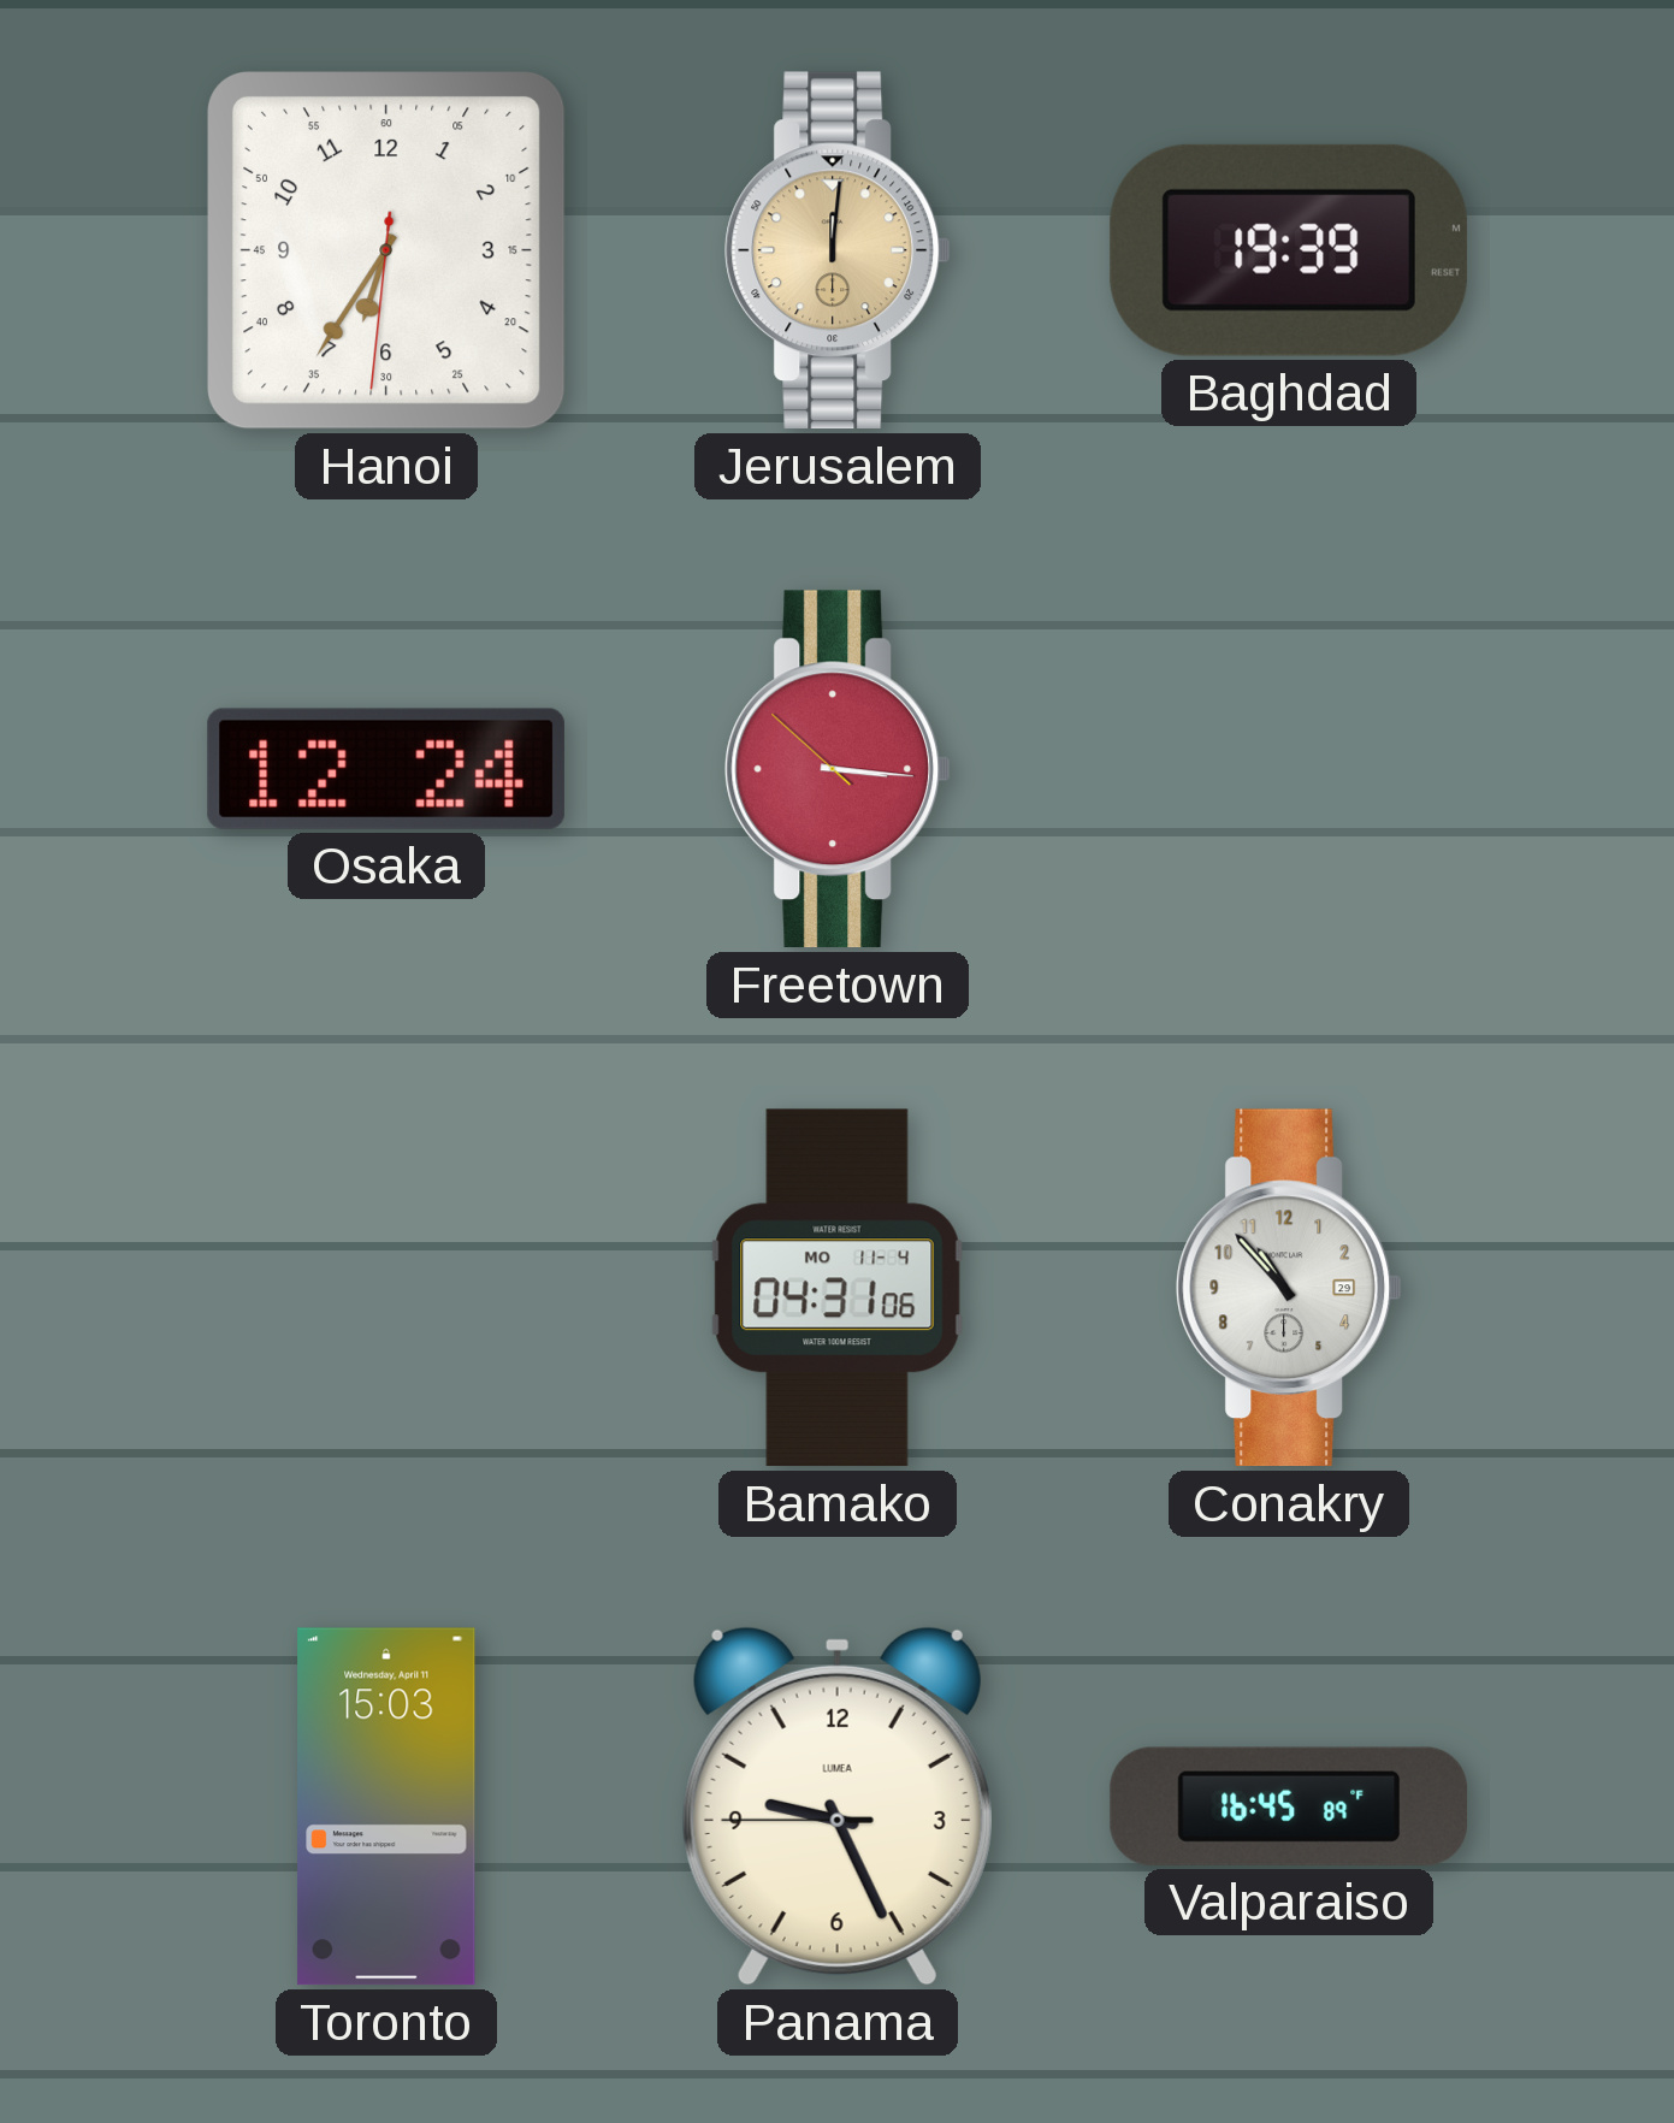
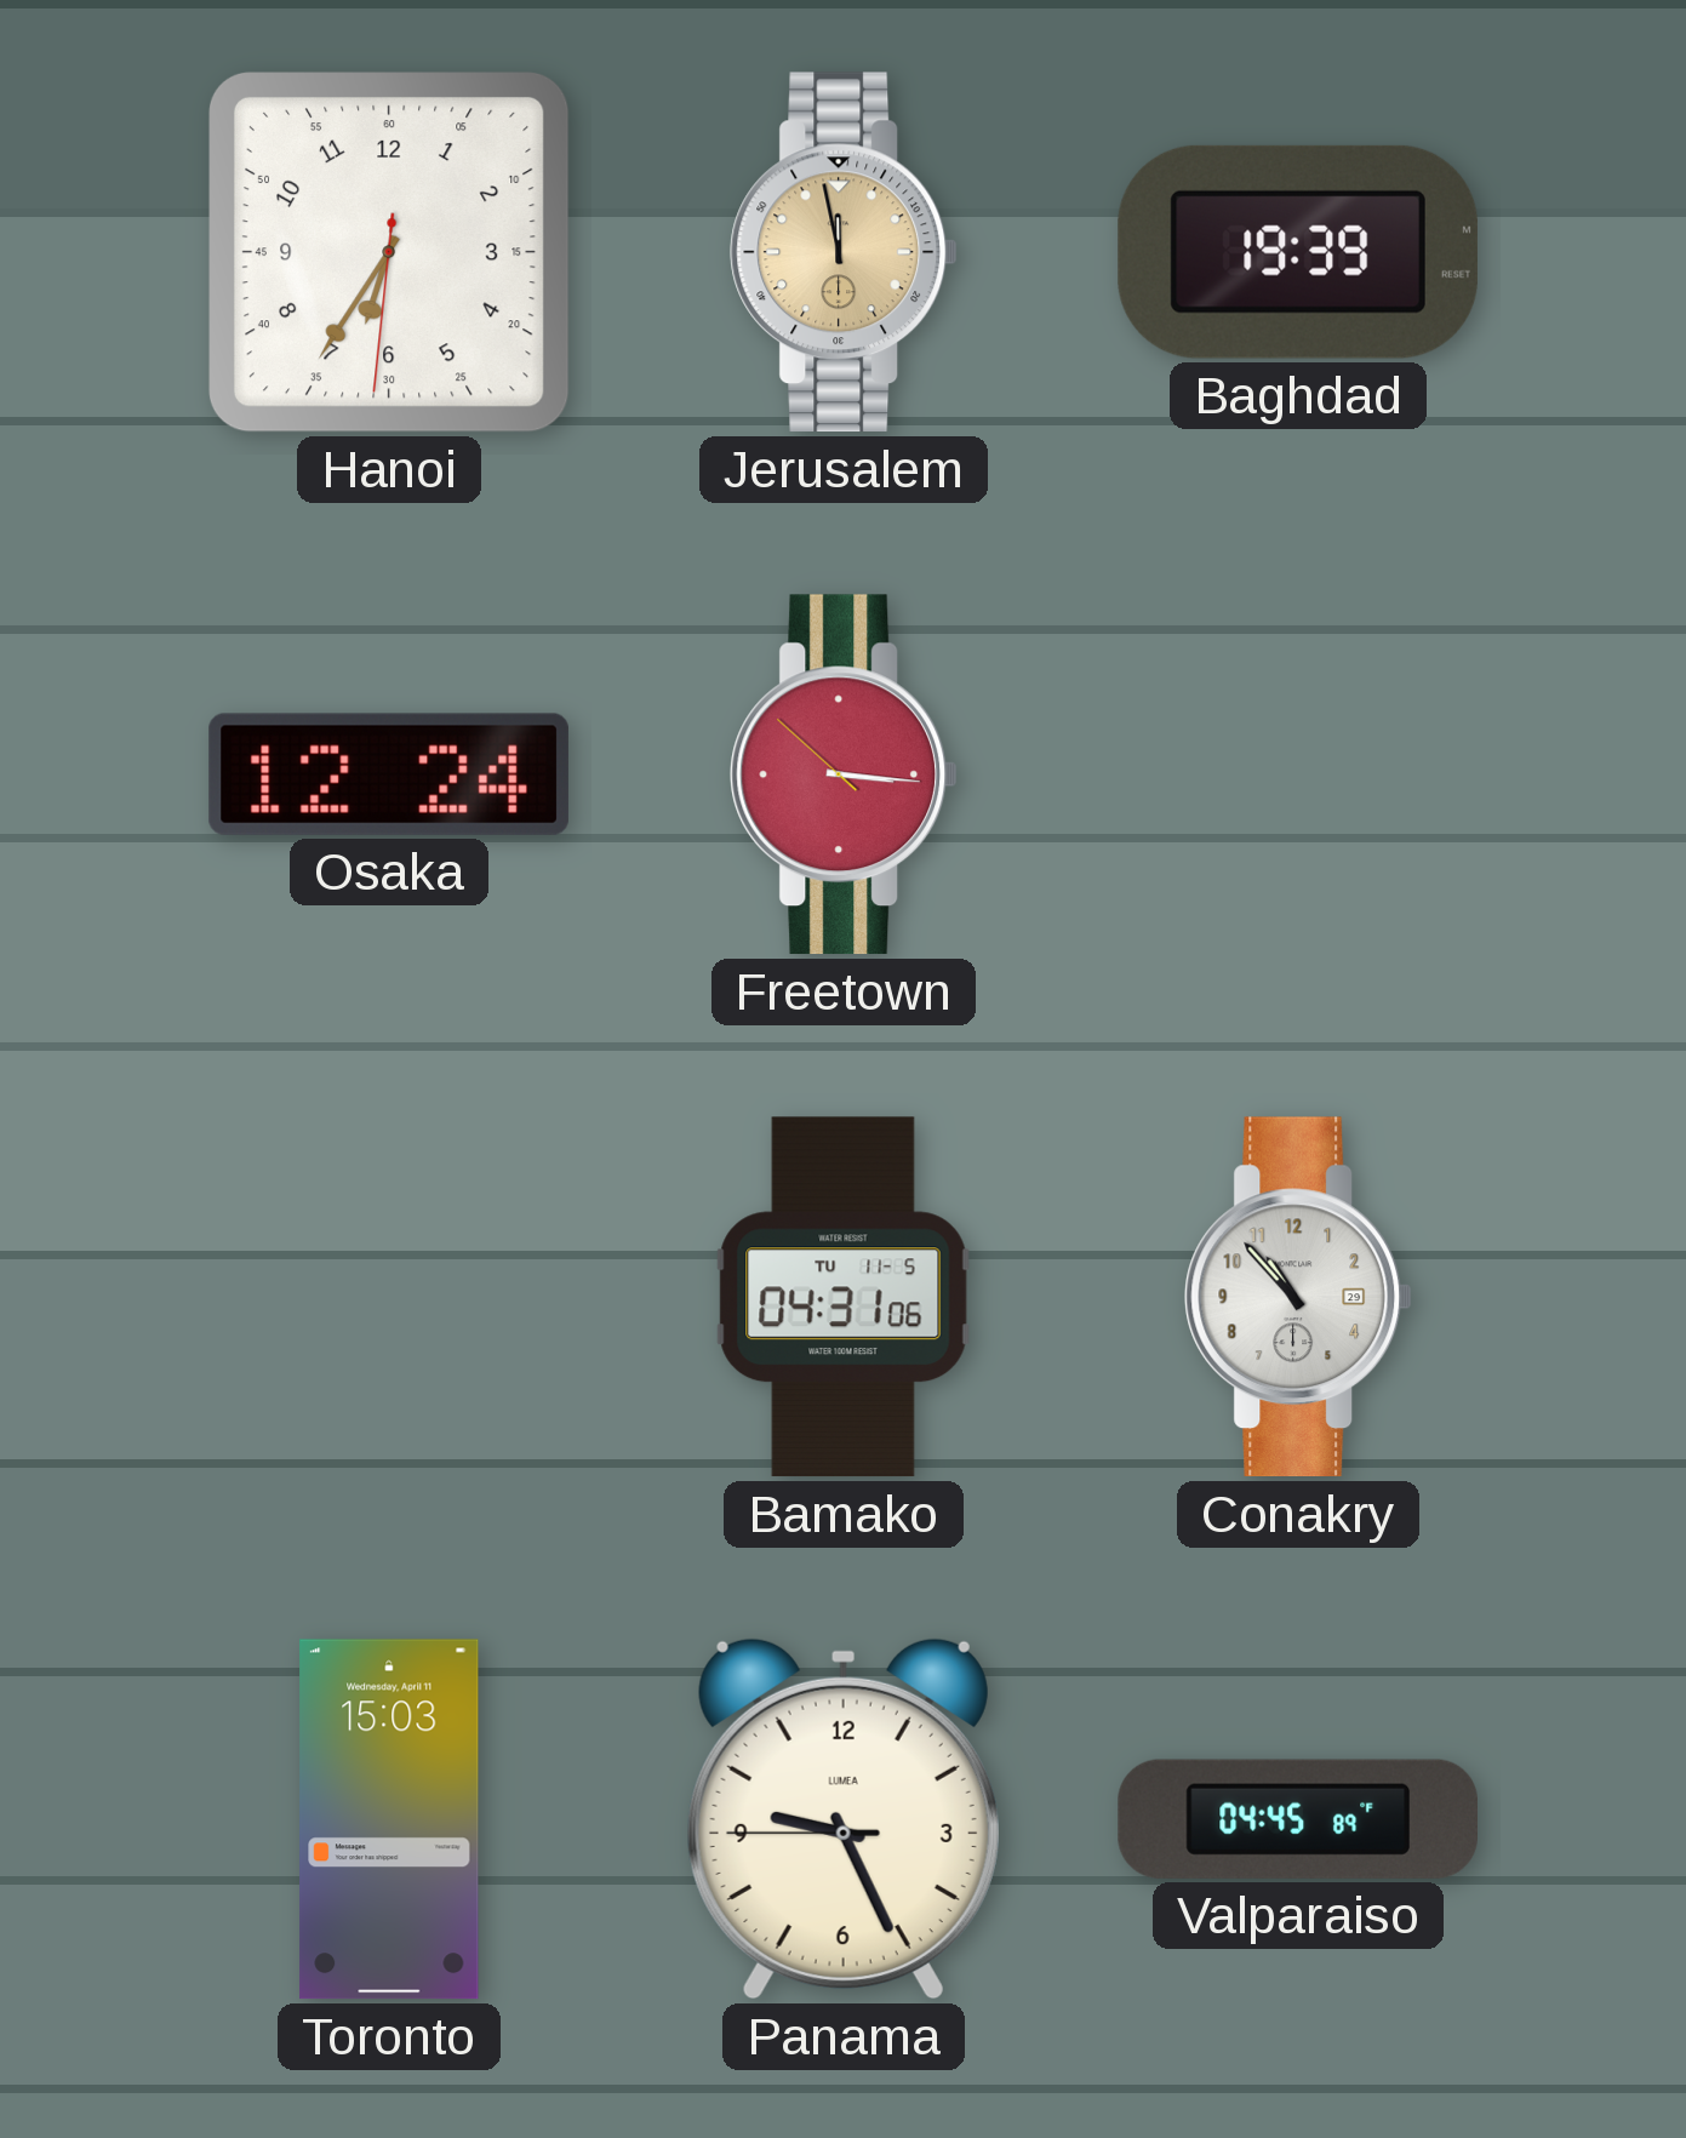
Jerusalem: 12:01 -> 11:58 (844, 252)
Bamako date: MO 11-4 -> TU 11-5 (844, 1297)
Valparaiso: 16:45 -> 04:45 (1297, 1819)
